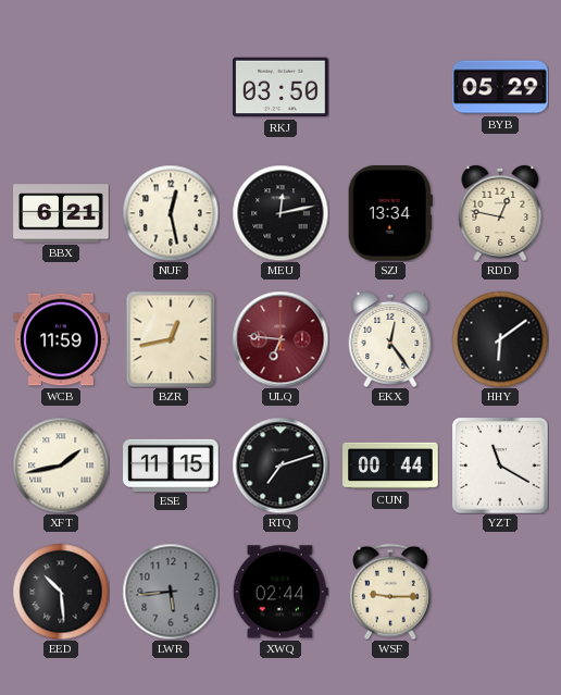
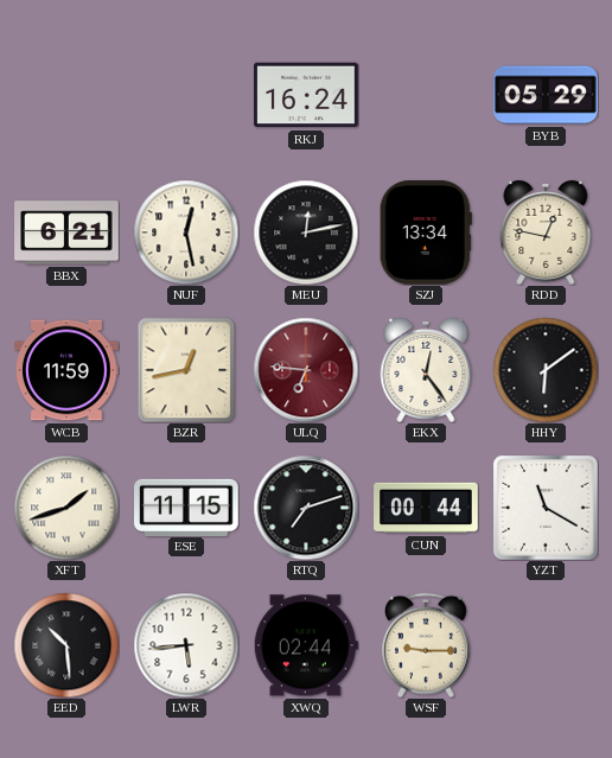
RKJ: 03:50 -> 16:24 (306, 95)
XFT: 1:43 -> 1:42 (66, 508)
LWR dial: grey -> white (186, 645)
